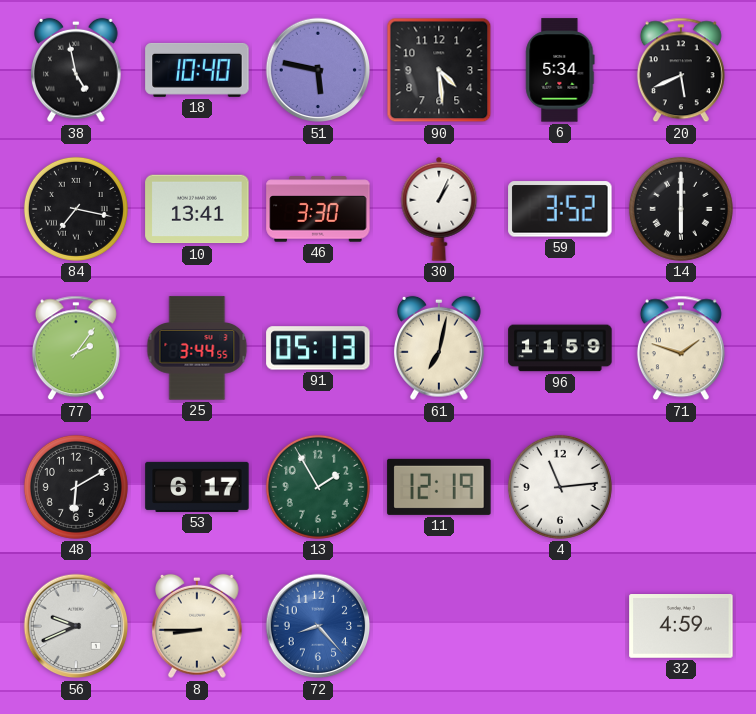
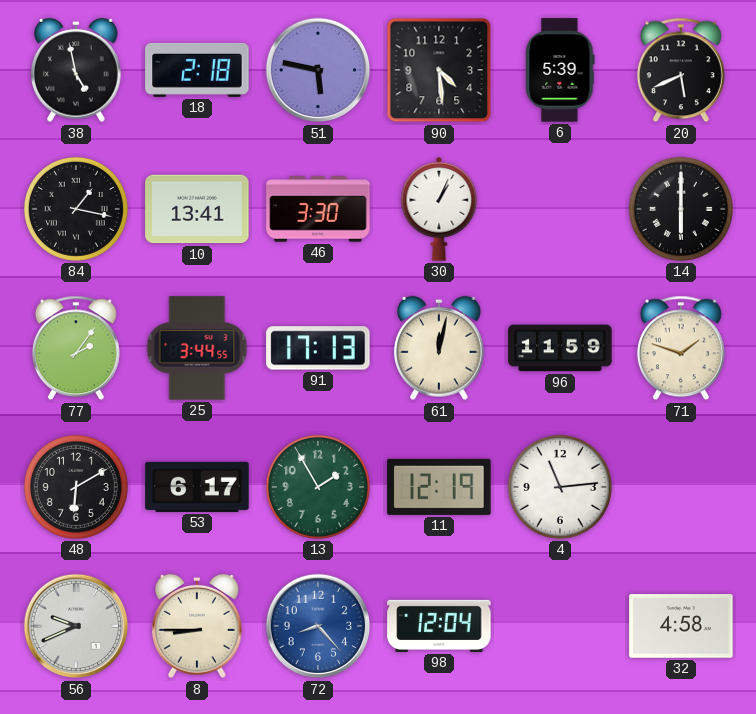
18: 10:40 -> 2:18 (197, 70)
6: 5:34 -> 5:39 (560, 70)
84: 7:17 -> 1:17 (76, 209)
59: 3:52 -> none (560, 209)
91: 05:13 -> 17:13 (318, 348)
61: 7:02 -> 12:02 (440, 348)
98: none -> 12:04 (439, 626)
32: 4:59 -> 4:58 (681, 627)
